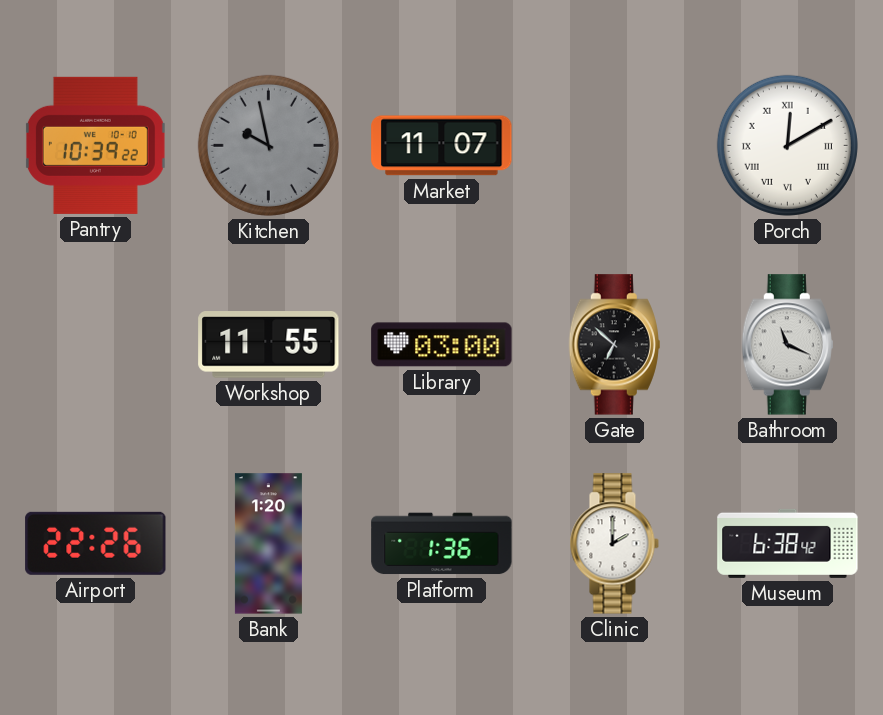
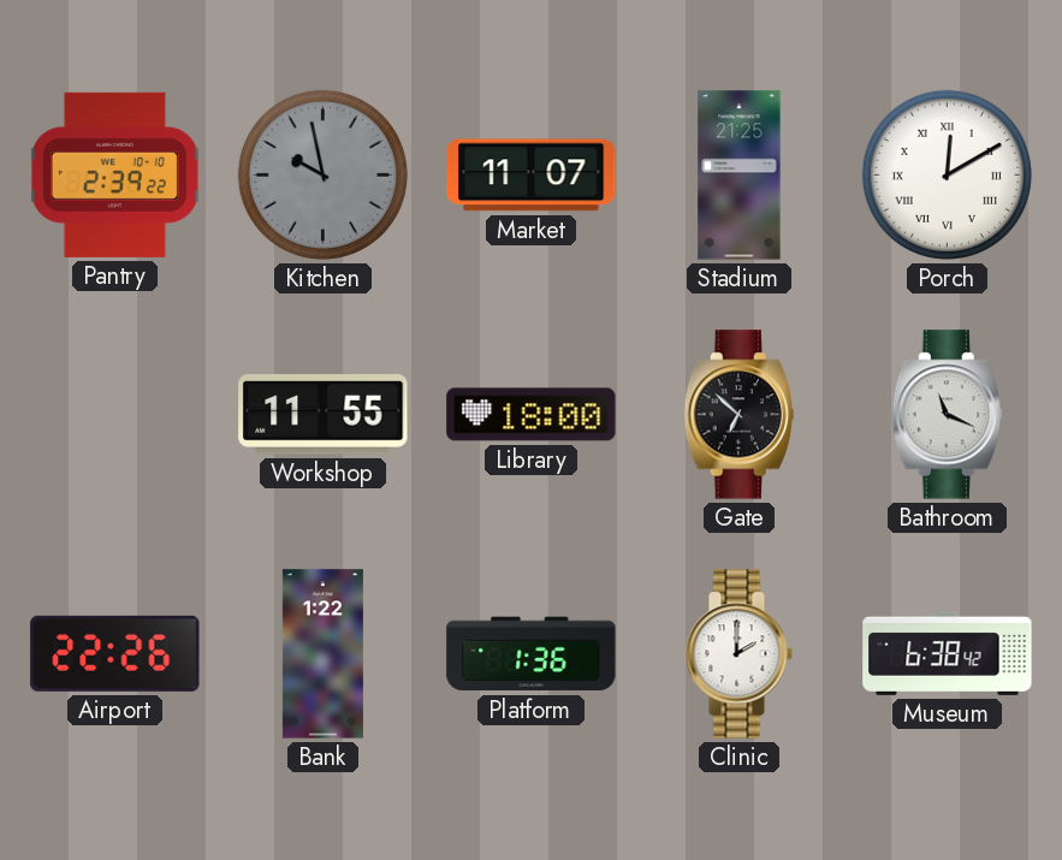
Pantry: 10:39 -> 2:39 (114, 174)
Stadium: none -> 21:25 (740, 176)
Library: 03:00 -> 18:00 (532, 415)
Bank: 1:20 -> 1:22 (322, 654)
